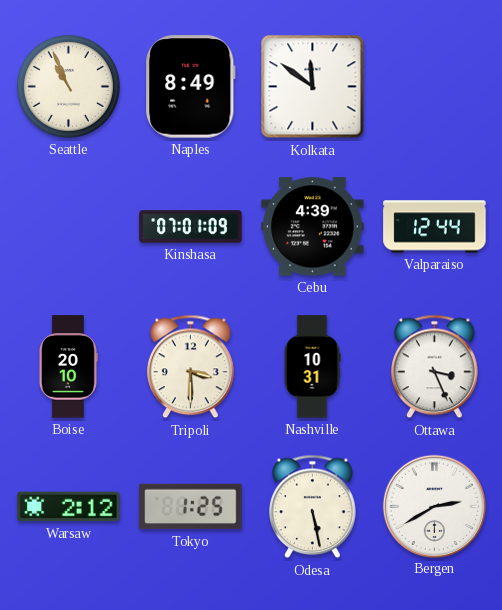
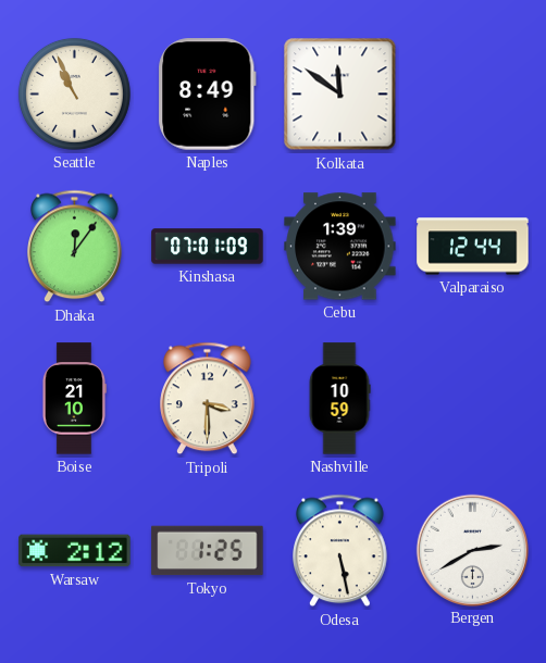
Dhaka: none -> 12:06 (75, 247)
Cebu: 4:39 -> 1:39 (340, 247)
Boise: 20:10 -> 21:10 (74, 399)
Nashville: 10:31 -> 10:59 (339, 399)
Ottawa: 3:26 -> none (435, 367)
